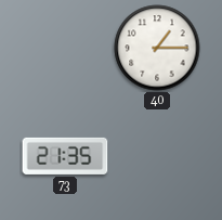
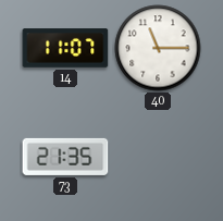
14: none -> 11:07 (65, 48)
40: 1:15 -> 11:15 (158, 48)
